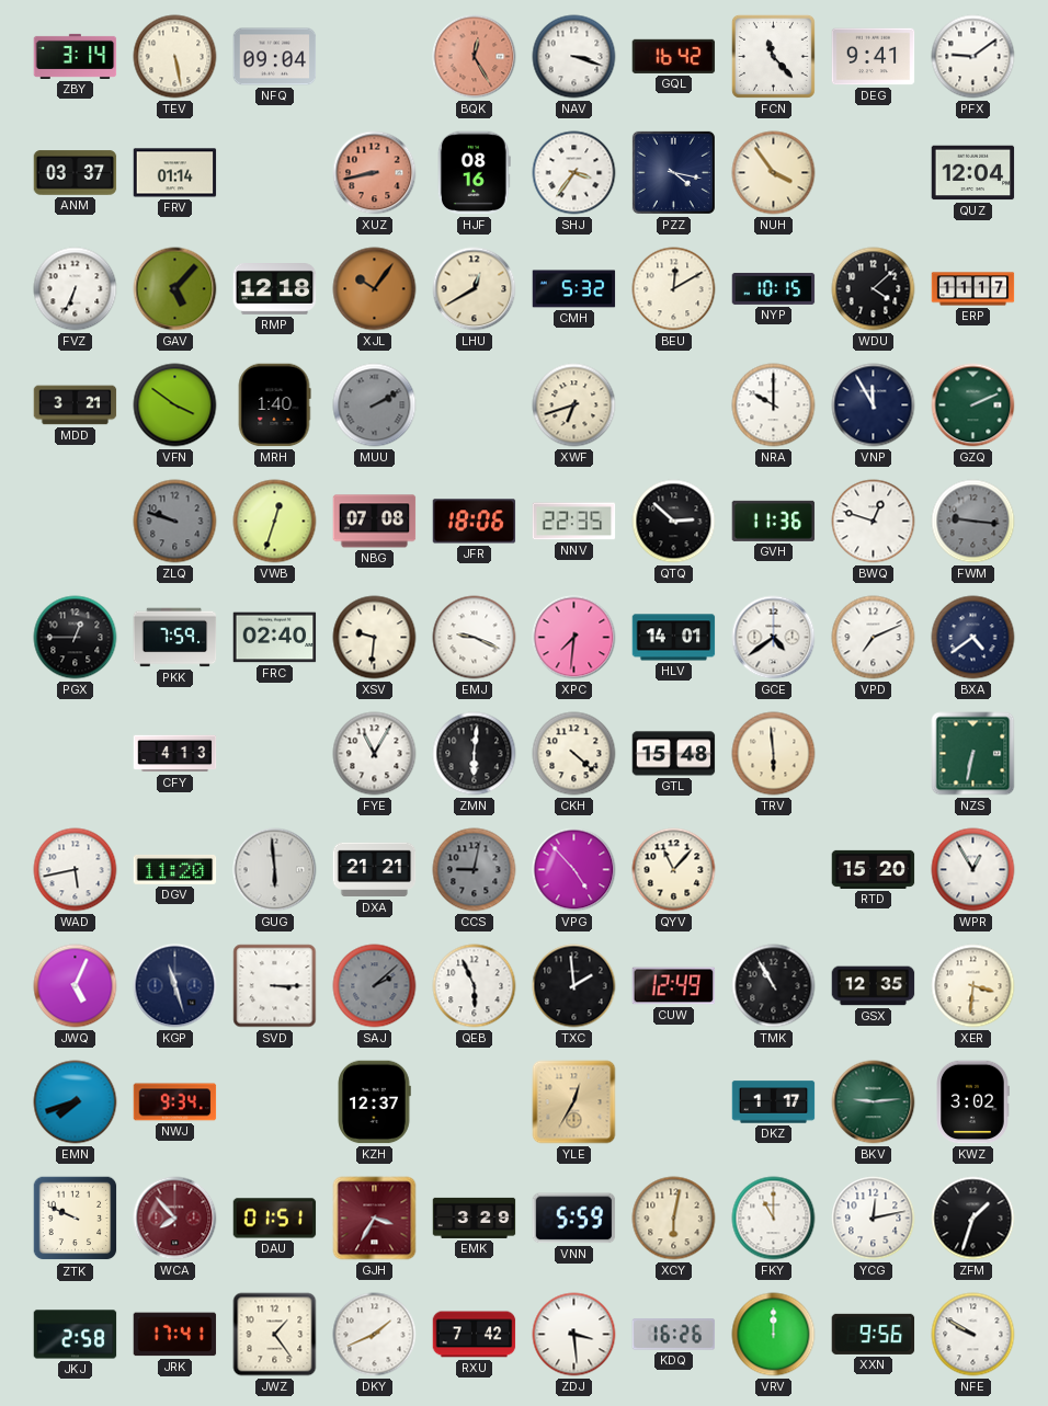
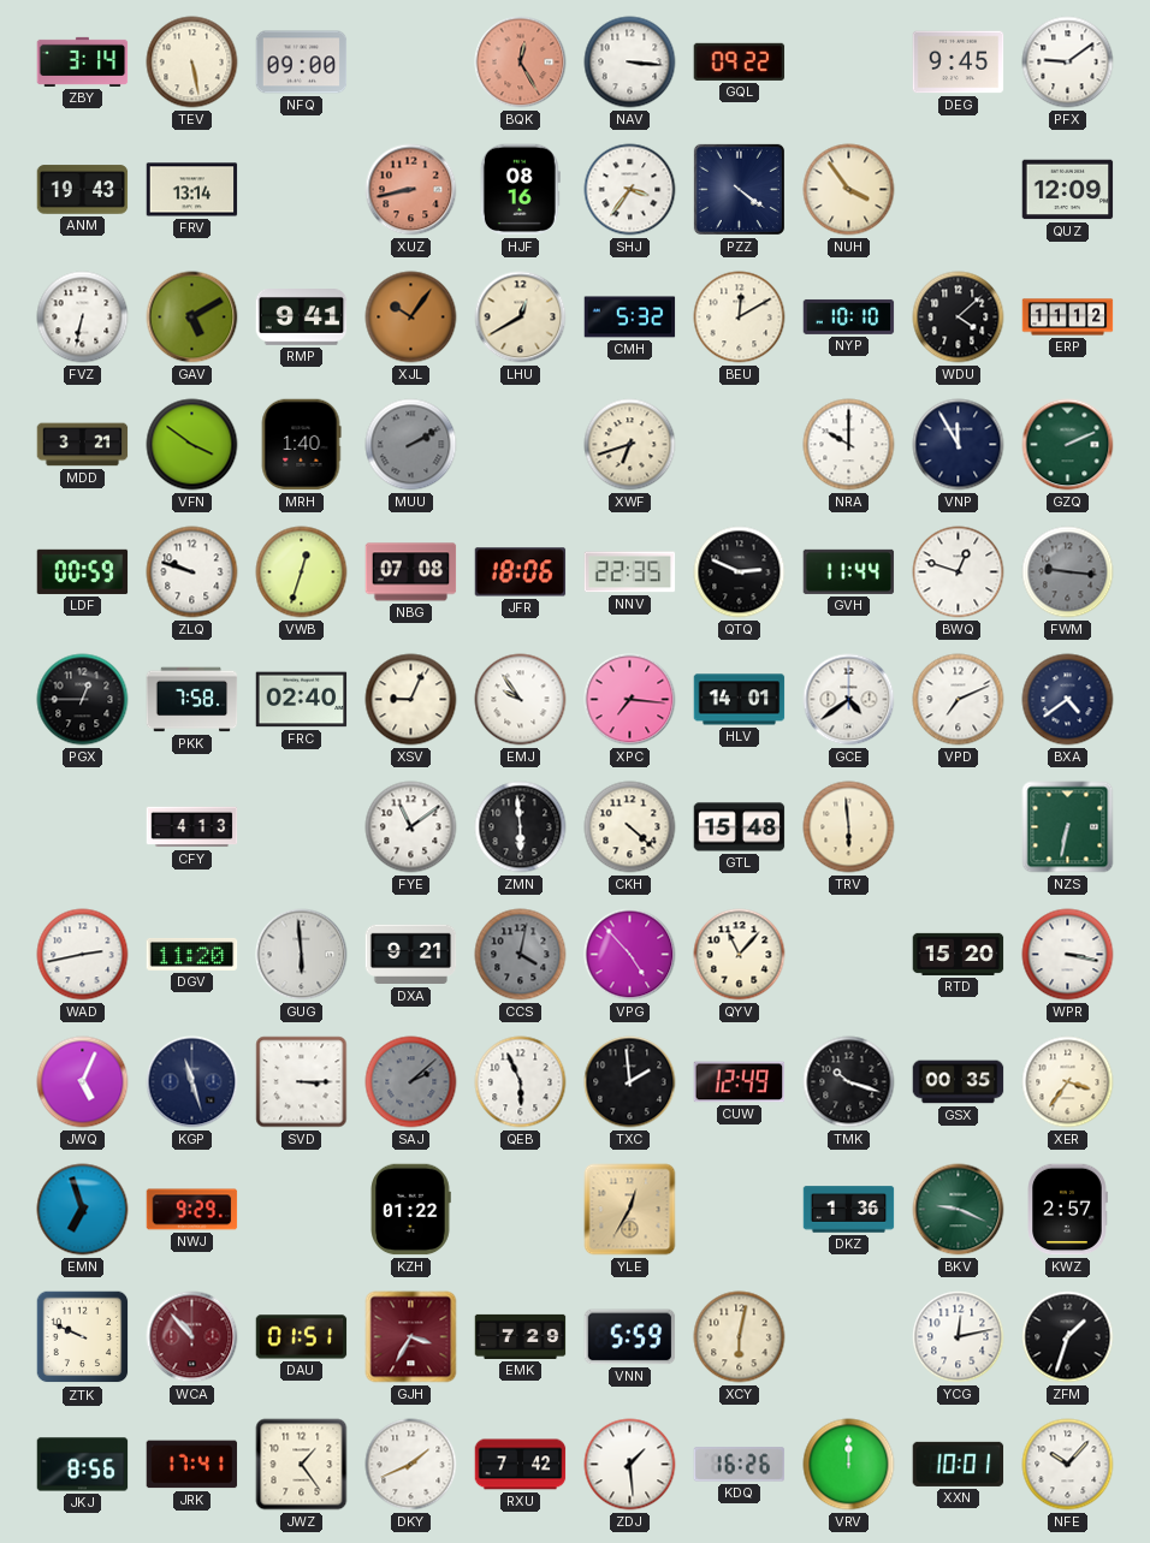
NFQ: 09:04 -> 09:00 (302, 63)
NAV: 3:18 -> 3:16 (630, 63)
GQL: 16:42 -> 09:22 (740, 61)
FCN: 11:23 -> none (773, 56)
DEG: 9:41 -> 9:45 (959, 63)
ANM: 03:37 -> 19:43 (83, 190)
FRV: 01:14 -> 13:14 (192, 190)
PZZ: 4:17 -> 4:21 (739, 189)
QUZ: 12:04 -> 12:09 (1068, 190)
FVZ: 6:34 -> 6:32 (83, 317)
GAV: 5:07 -> 5:10 (192, 317)
RMP: 12:18 -> 9:41 (302, 317)
NYP: 10:15 -> 10:10 (849, 316)
ERP: 11:17 -> 11:12 (1068, 317)
LDF: none -> 00:59 (83, 571)
ZLQ dial: grey -> white (192, 572)
QTQ: 2:52 -> 2:49 (740, 572)
GVH: 11:36 -> 11:44 (849, 571)
PKK: 7:59 -> 7:58 (192, 700)
XSV: 9:31 -> 9:04 (411, 700)
EMJ: 9:19 -> 9:54 (521, 700)
XPC: 7:31 -> 7:16 (630, 700)
FYE: 11:05 -> 11:09 (411, 827)
ZMN: 6:01 -> 5:59 (521, 827)
WAD: 5:43 -> 2:43 (83, 955)
DXA: 21:21 -> 9:21 (411, 955)
CCS: 9:02 -> 4:02 (521, 955)
WPR: 12:55 -> 3:17 (1068, 955)
TMK: 10:55 -> 10:18 (849, 1082)
GSX: 12:35 -> 00:35 (959, 1082)
XER: 3:31 -> 3:36 (1068, 1082)
EMN: 7:42 -> 6:57 (83, 1210)
NWJ: 9:34 -> 9:29 (192, 1210)
KZH: 12:37 -> 01:22 (410, 1210)
DKZ: 1:17 -> 1:36 (849, 1210)
BKV: 9:14 -> 9:19 (959, 1210)
KWZ: 3:02 -> 2:57 (1067, 1210)
WCA: 7:53 -> 10:53 (192, 1337)
EMK: 3:29 -> 7:29 (521, 1336)
FKY: 11:00 -> none (774, 1219)
JKJ: 2:58 -> 8:56 (83, 1465)
ZDJ: 3:29 -> 1:29 (630, 1465)
XXN: 9:56 -> 10:01 (959, 1464)
NFE: 9:50 -> 10:07 (1068, 1465)
